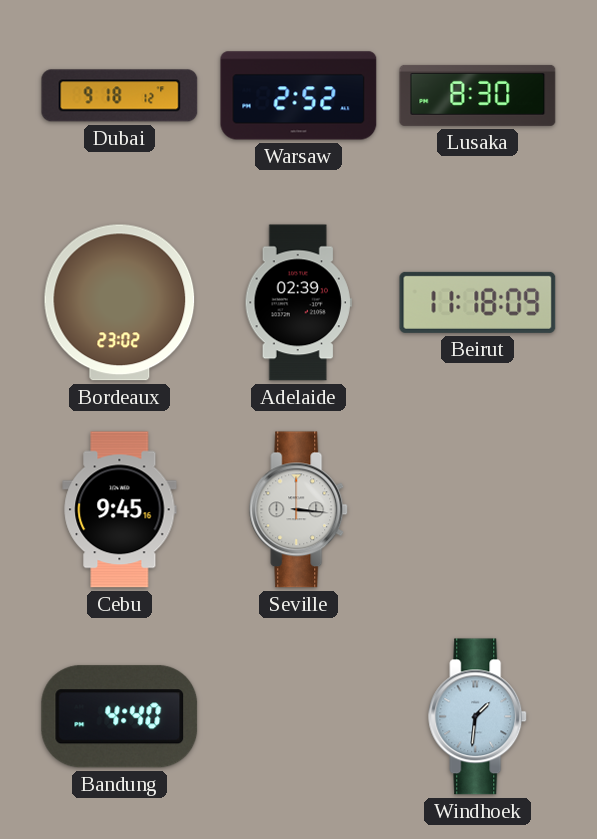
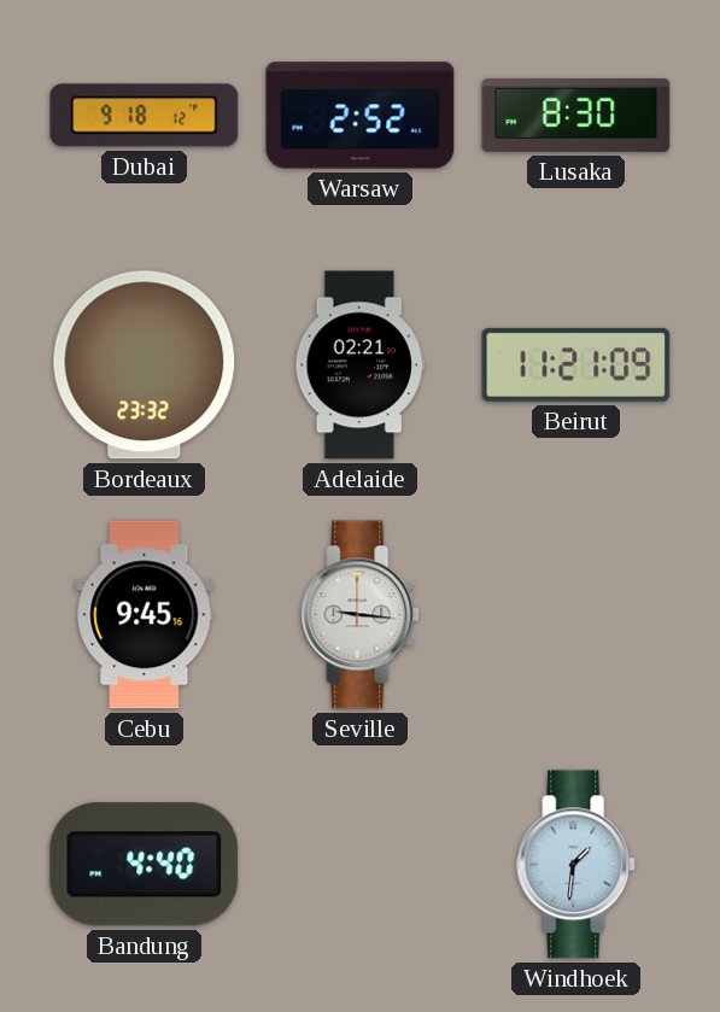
Bordeaux: 23:02 -> 23:32 (145, 365)
Adelaide: 02:39 -> 02:21 (359, 365)
Beirut: 11:18 -> 11:21 (576, 364)
Seville: 3:16 -> 9:16 (361, 615)
